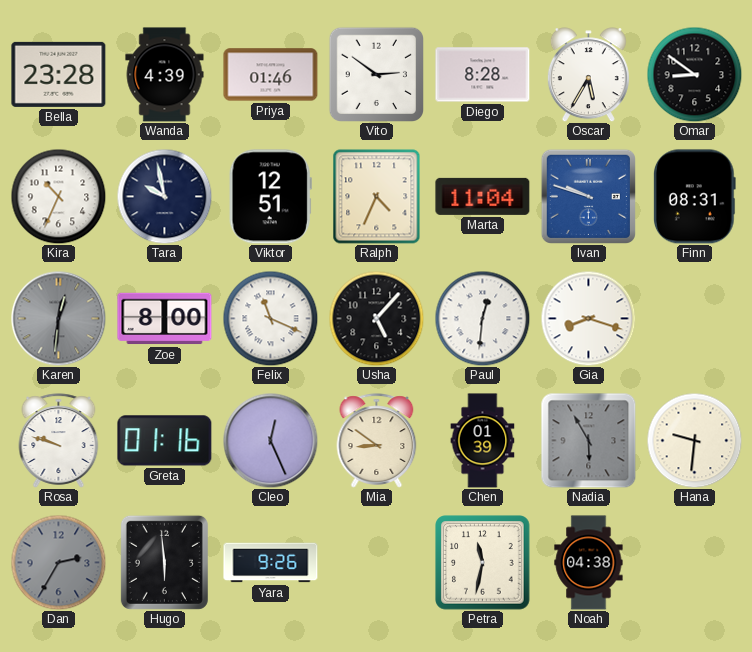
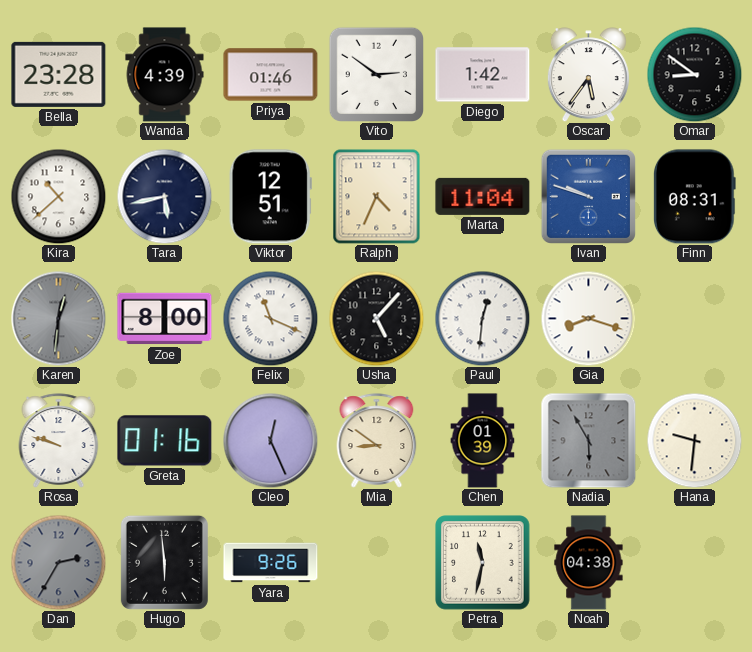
Diego: 8:28 -> 1:42 (483, 75)
Oscar: 5:35 -> 5:36 (588, 75)
Kira: 10:34 -> 10:38 (58, 196)
Tara: 9:58 -> 5:43 (164, 196)
